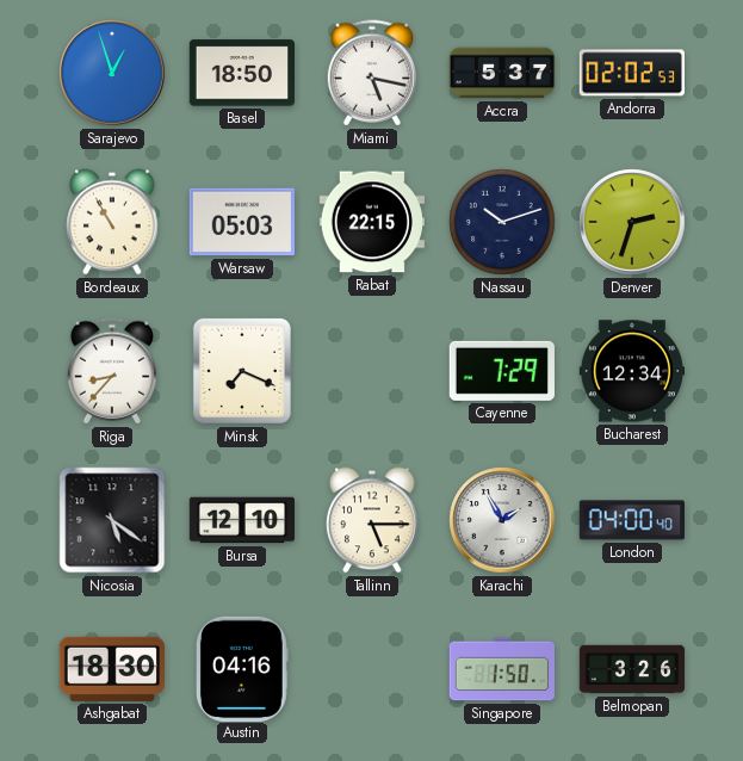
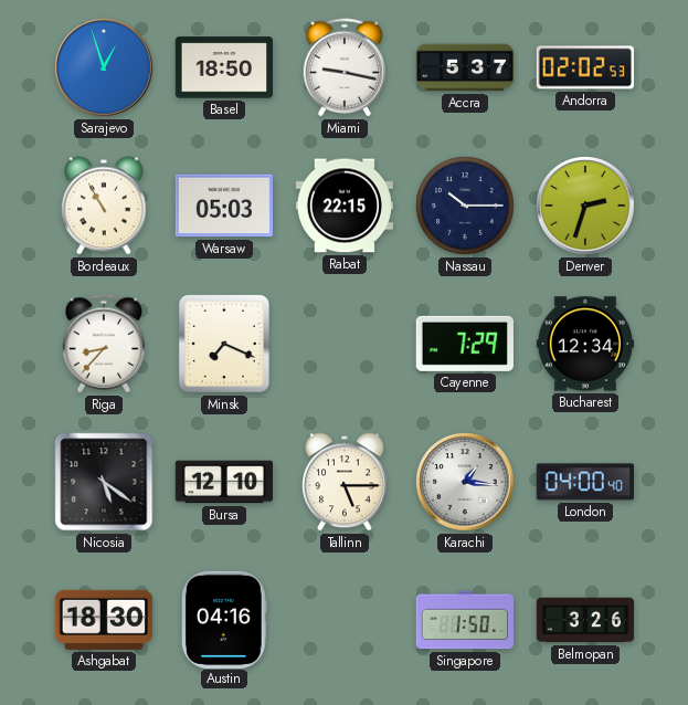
Miami: 5:17 -> 9:17 (343, 67)
Nassau: 10:12 -> 10:15 (465, 206)
Karachi: 1:55 -> 1:16 (465, 482)
